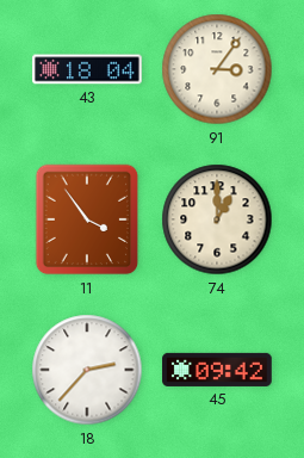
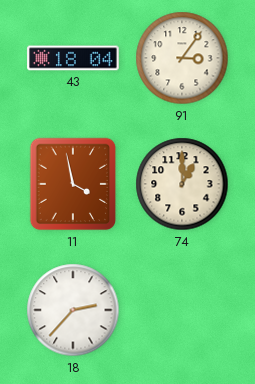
11: 3:54 -> 3:58 (73, 184)
45: 09:42 -> none (217, 370)
